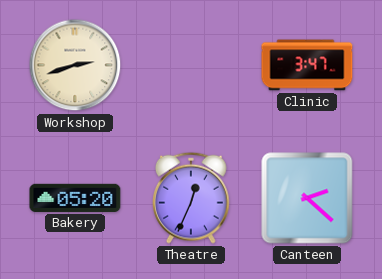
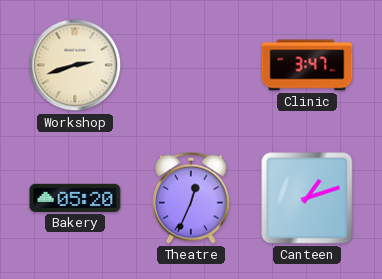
Canteen: 2:22 -> 1:12 (307, 198)
